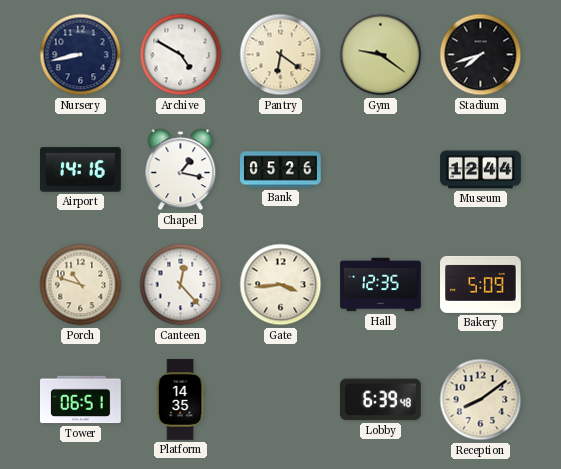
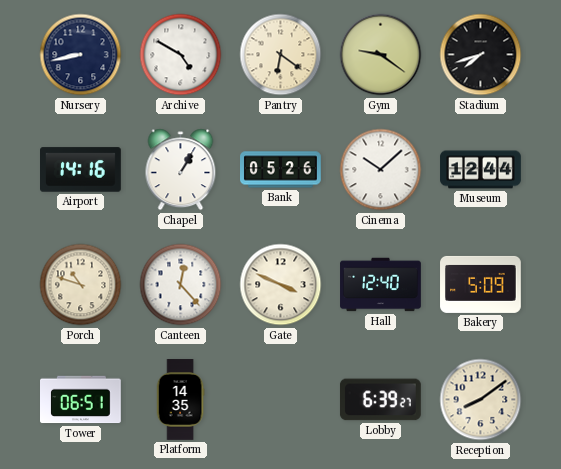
Chapel: 1:17 -> 1:05 (181, 170)
Cinema: none -> 10:08 (381, 170)
Gate: 3:44 -> 3:49 (281, 285)
Hall: 12:35 -> 12:40 (381, 285)
Lobby: 6:39:48 -> 6:39:27 (380, 400)
